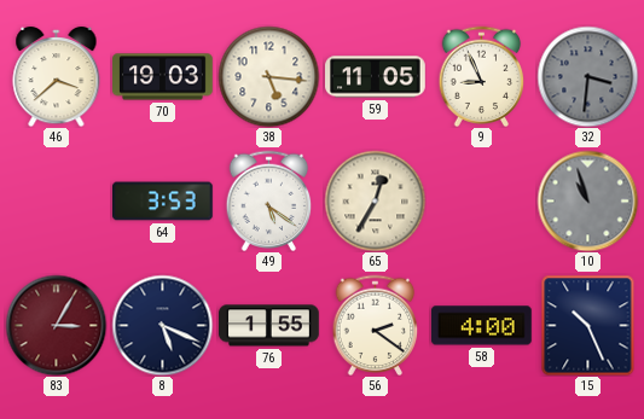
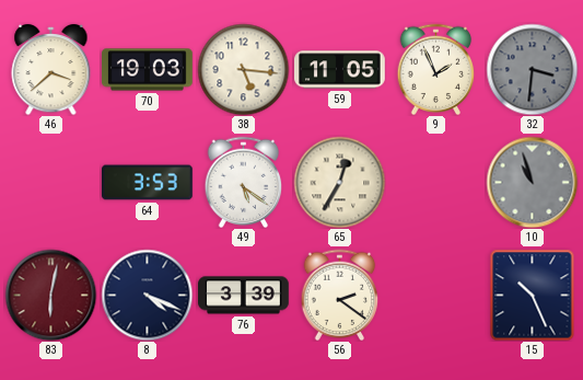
9: 8:56 -> 1:56 (436, 69)
83: 3:05 -> 6:02 (50, 295)
8: 5:19 -> 4:19 (147, 295)
76: 1:55 -> 3:39 (244, 296)
58: 4:00 -> none (481, 326)
